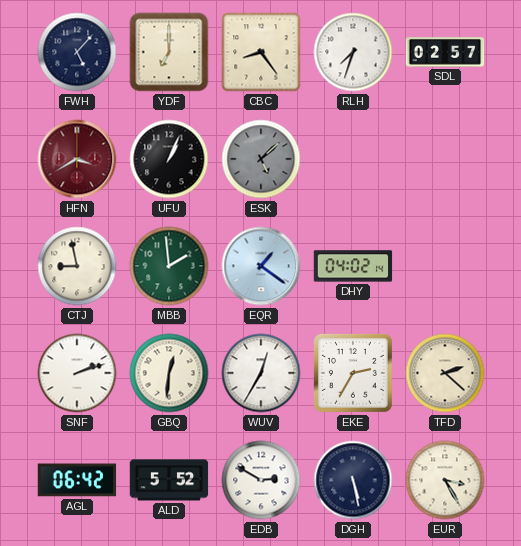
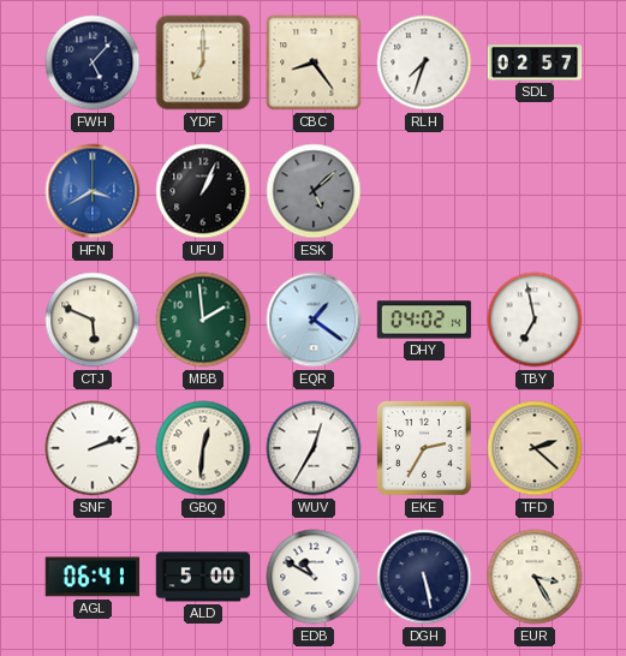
HFN dial: burgundy -> blue (93, 191)
CTJ: 8:58 -> 5:49 (93, 320)
TBY: none -> 6:58 (535, 320)
AGL: 06:42 -> 06:41 (93, 577)
ALD: 5:52 -> 5:00 (203, 577)
EDB: 2:50 -> 10:50 (314, 577)
